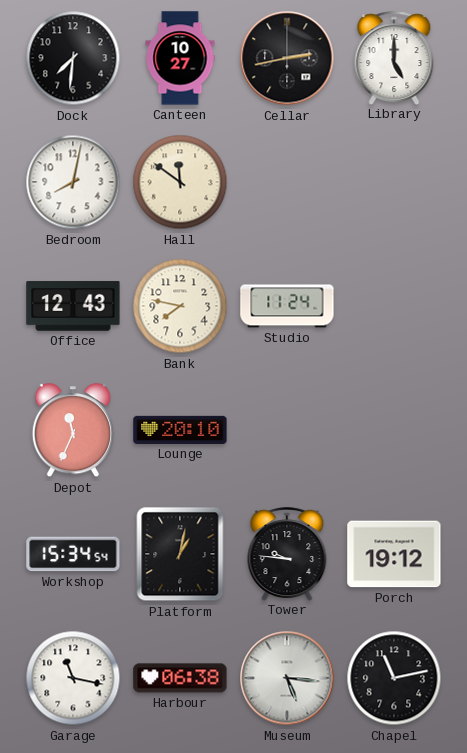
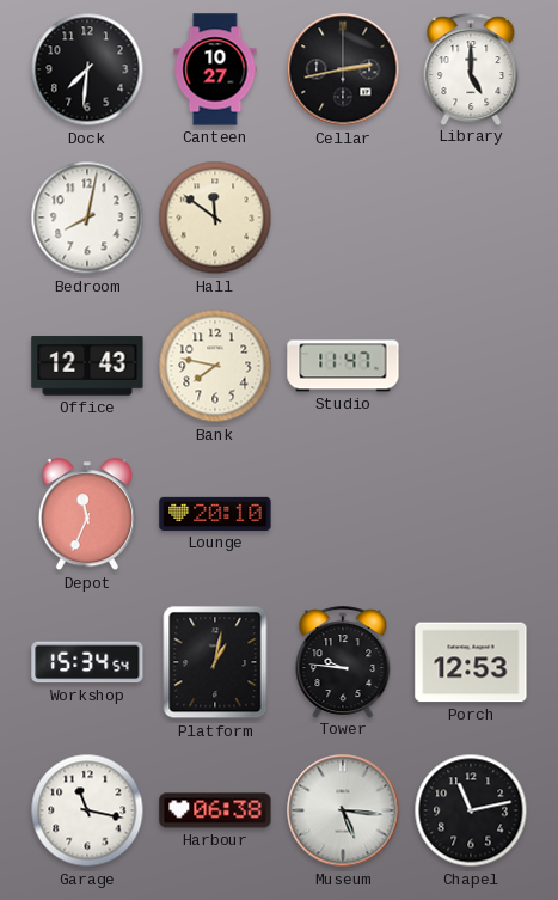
Studio: 11:24 -> 11:47 (343, 366)
Porch: 19:12 -> 12:53 (471, 662)
